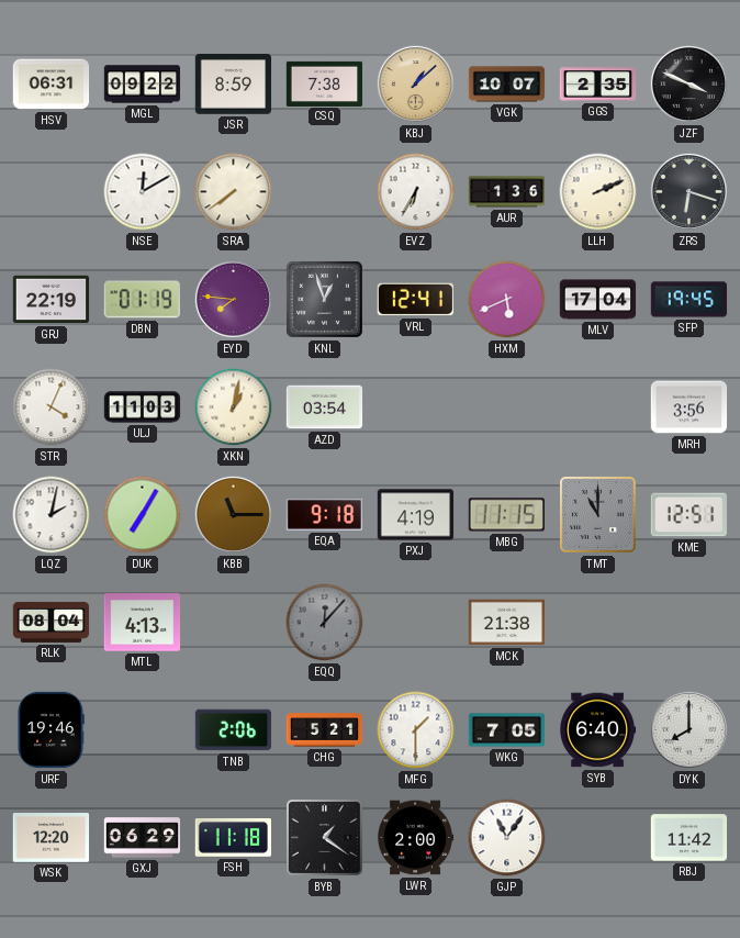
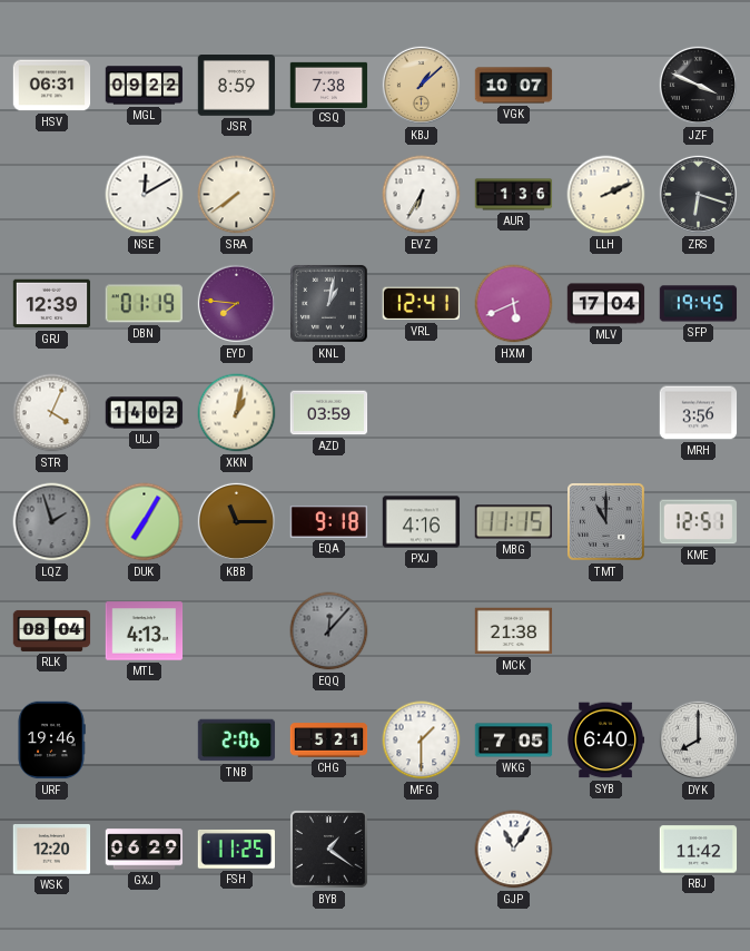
GGS: 2:35 -> none (598, 85)
GRJ: 22:19 -> 12:39 (52, 304)
KNL: 12:57 -> 1:02 (329, 304)
ULJ: 11:03 -> 14:02 (145, 413)
AZD: 03:54 -> 03:59 (329, 413)
LQZ: 2:02 -> 1:57 (52, 522)
LQZ dial: white -> grey (52, 522)
PXJ: 4:19 -> 4:16 (422, 522)
FSH: 11:18 -> 11:25 (236, 849)
LWR: 2:00 -> none (416, 838)
